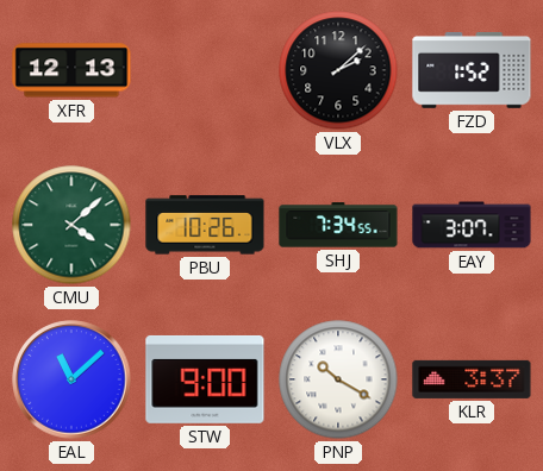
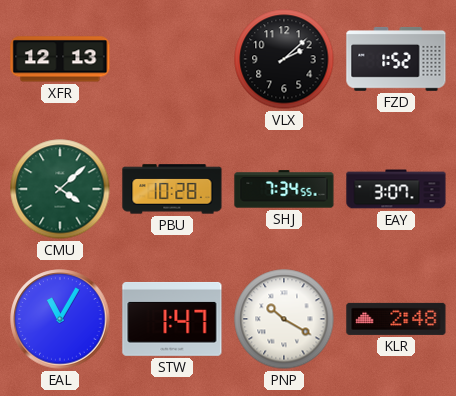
PBU: 10:26 -> 10:28 (172, 189)
EAL: 11:08 -> 11:05 (60, 319)
STW: 9:00 -> 1:47 (172, 319)
KLR: 3:37 -> 2:48 (396, 319)
